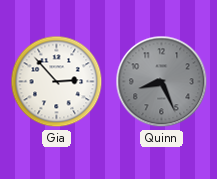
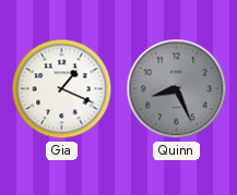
Gia: 2:53 -> 1:19 (62, 89)
